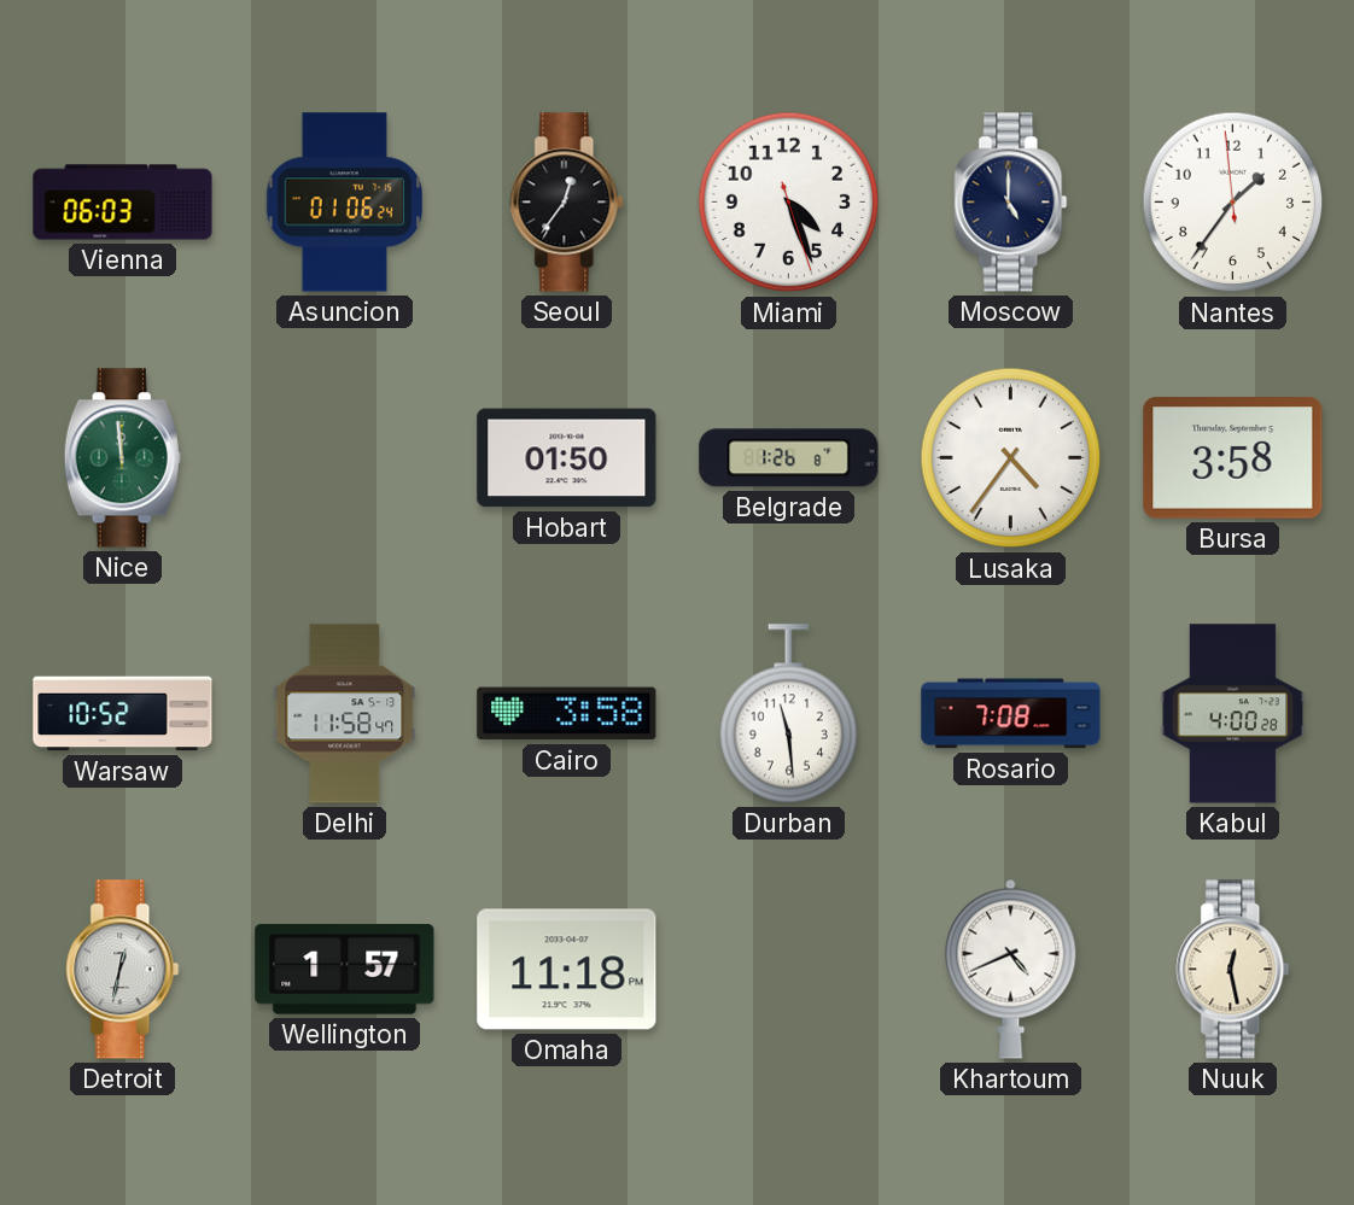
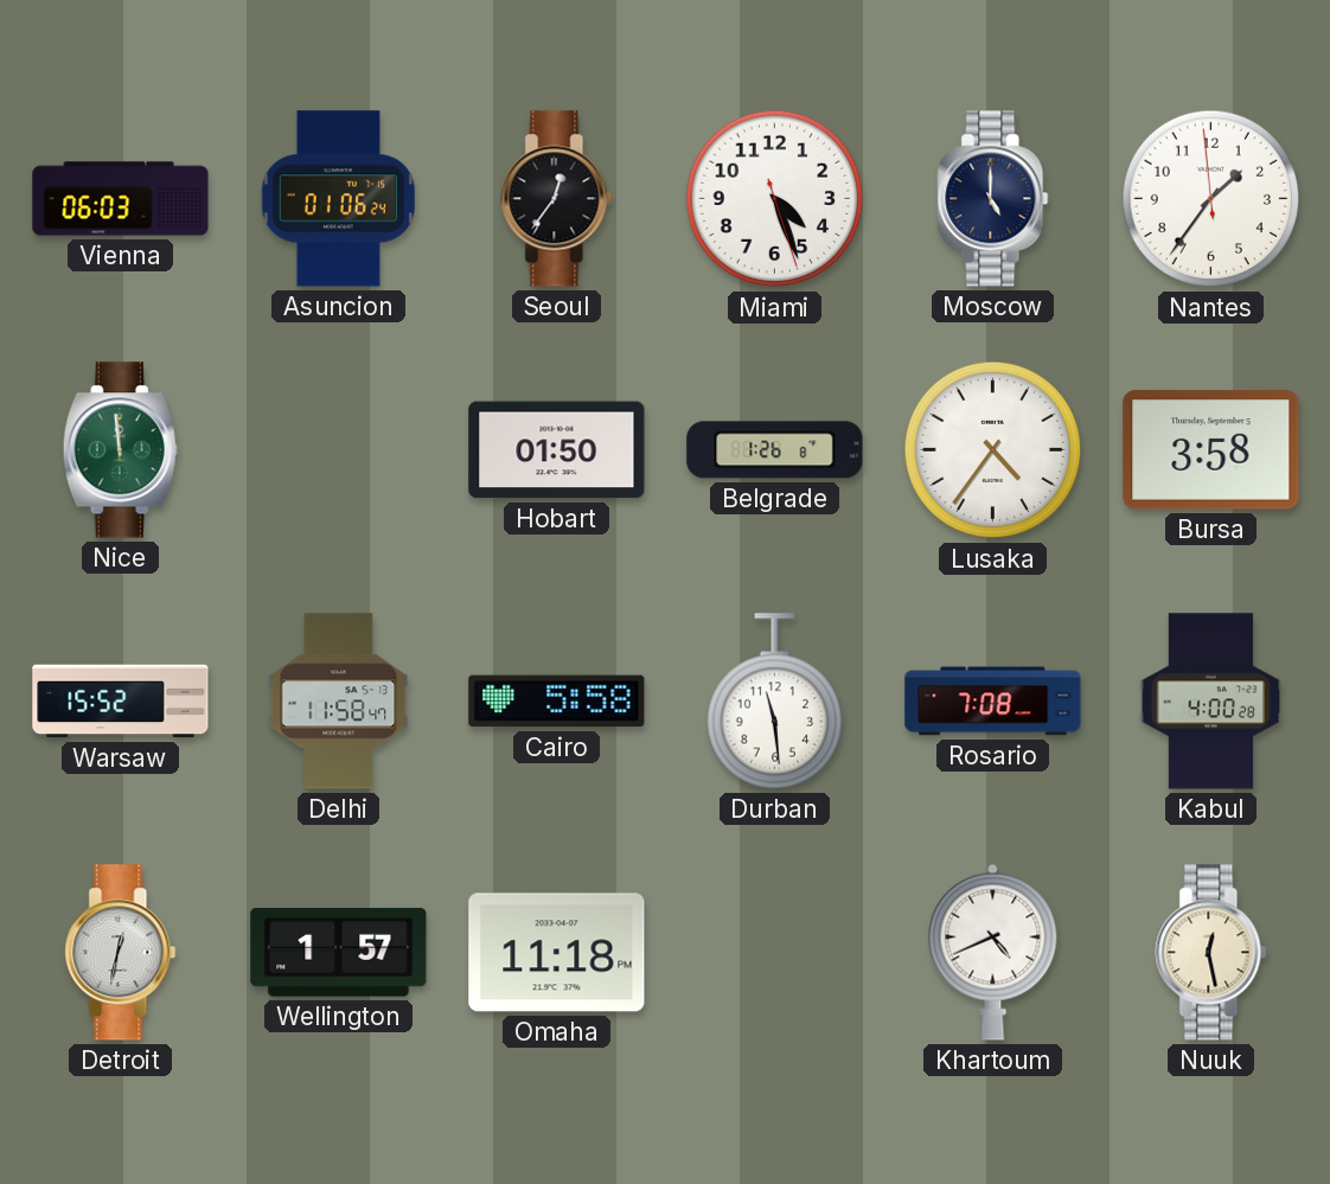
Warsaw: 10:52 -> 15:52 (121, 702)
Cairo: 3:58 -> 5:58 (557, 702)
